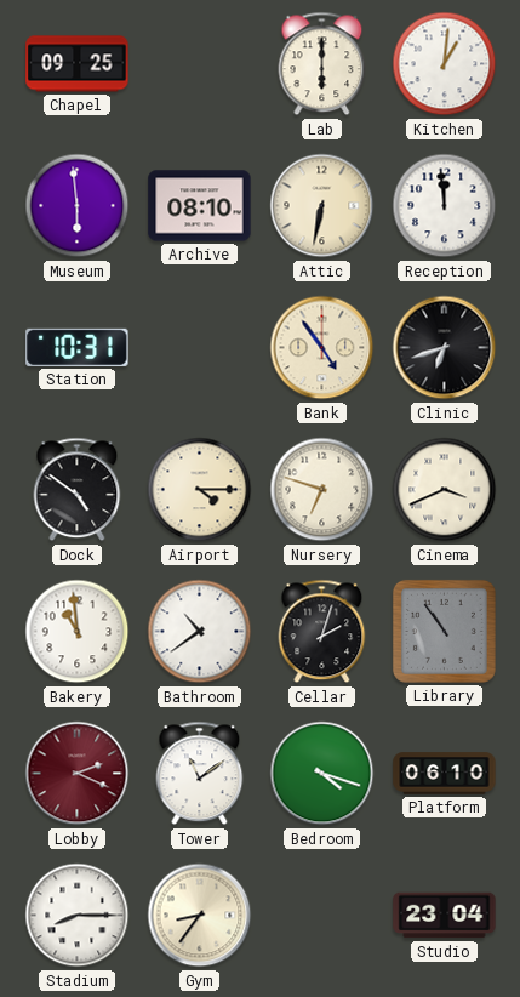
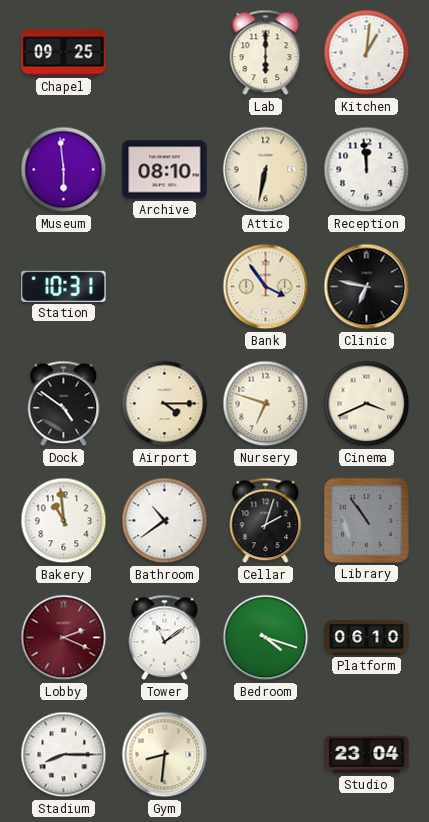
Bank: 4:54 -> 3:54 (266, 287)
Clinic: 6:42 -> 6:47 (367, 287)
Gym: 8:36 -> 8:31 (165, 755)
